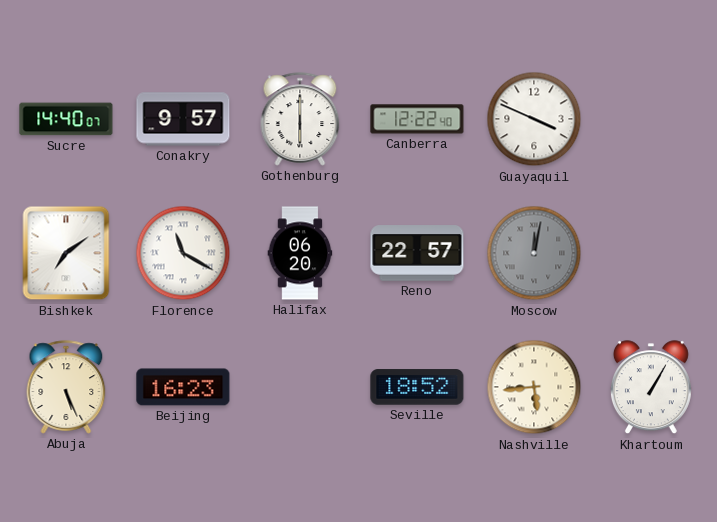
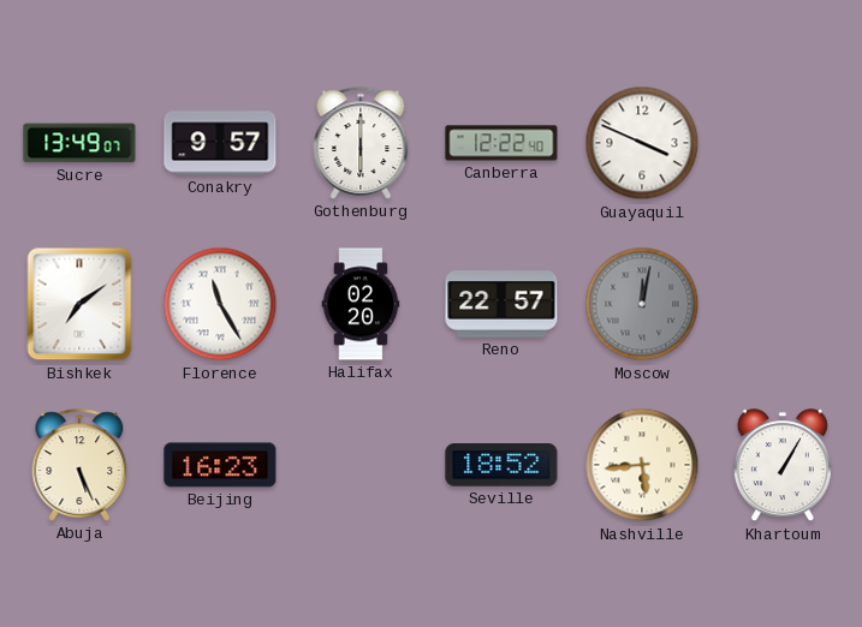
Sucre: 14:40 -> 13:49 (79, 143)
Florence: 11:20 -> 11:25 (220, 304)
Halifax: 06:20 -> 02:20 (361, 304)
